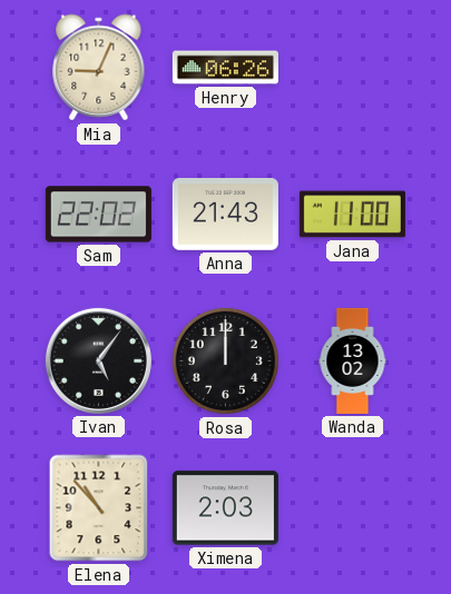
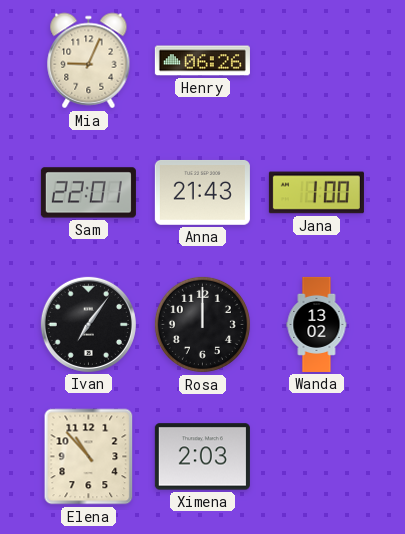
Sam: 22:02 -> 22:01 (88, 193)
Jana: 11:00 -> 1:00 (316, 193)
Ivan: 5:06 -> 7:06 (88, 324)
